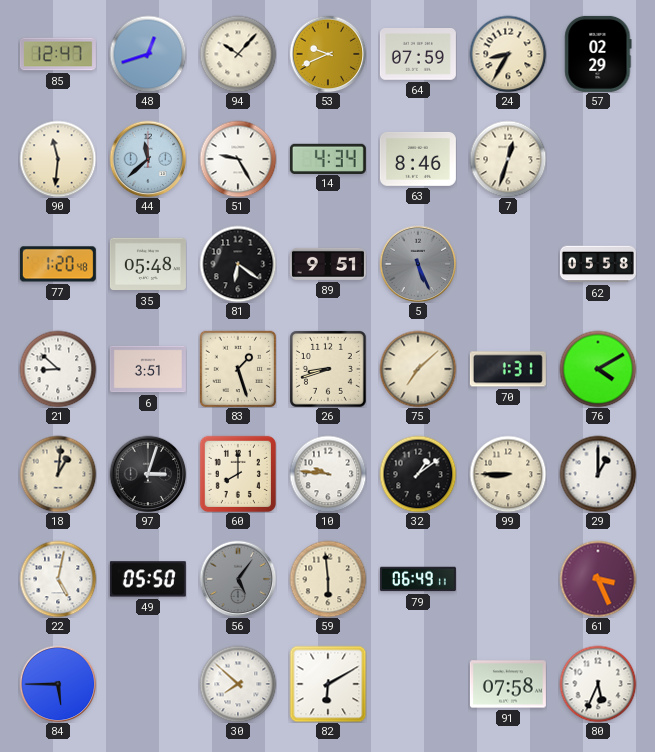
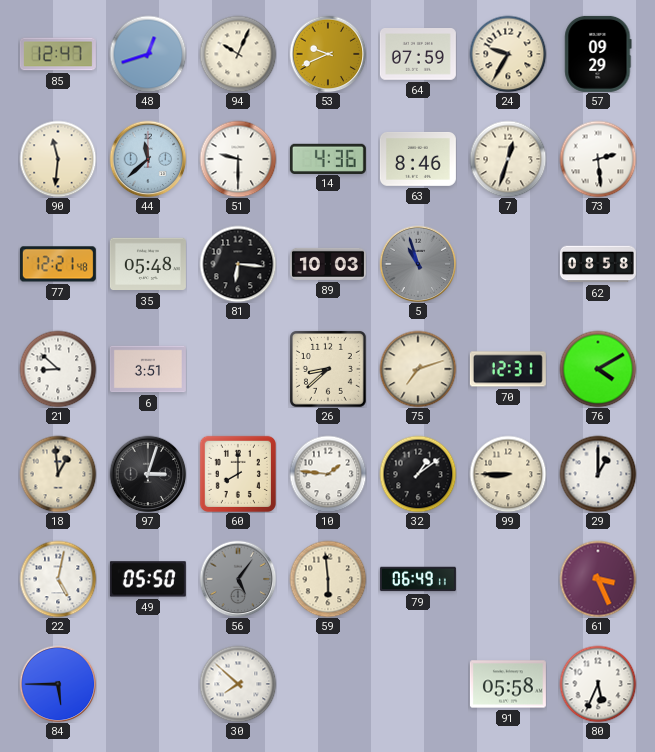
94: 10:07 -> 10:04 (238, 54)
24: 8:35 -> 9:35 (508, 54)
57: 02:29 -> 09:29 (598, 54)
51: 9:25 -> 9:30 (238, 159)
14: 4:34 -> 4:36 (328, 158)
73: none -> 2:29 (598, 159)
77: 1:20 -> 12:21 (58, 264)
81: 6:21 -> 6:16 (238, 264)
89: 9:51 -> 10:03 (328, 264)
5: 5:26 -> 10:57 (418, 264)
62: 05:58 -> 08:58 (598, 264)
83: 1:27 -> none (238, 369)
26: 8:42 -> 8:38 (328, 369)
75: 7:08 -> 7:12 (418, 369)
70: 1:31 -> 12:31 (508, 369)
18: 1:01 -> 12:59 (58, 474)
10: 9:46 -> 1:46 (328, 474)
82: 6:10 -> none (328, 684)
91: 07:58 -> 05:58 (508, 684)
